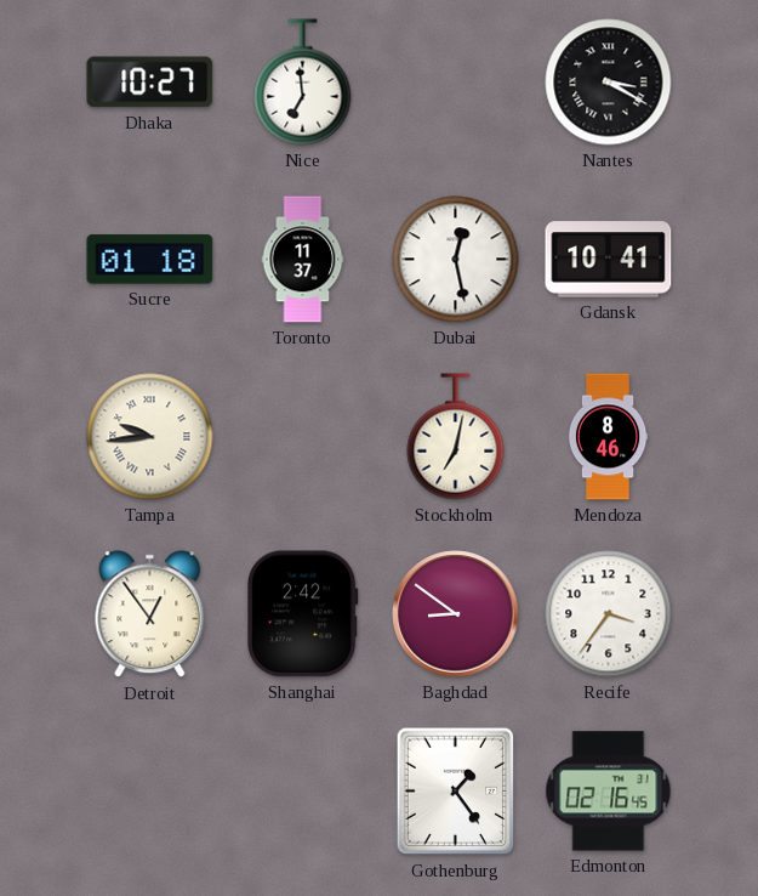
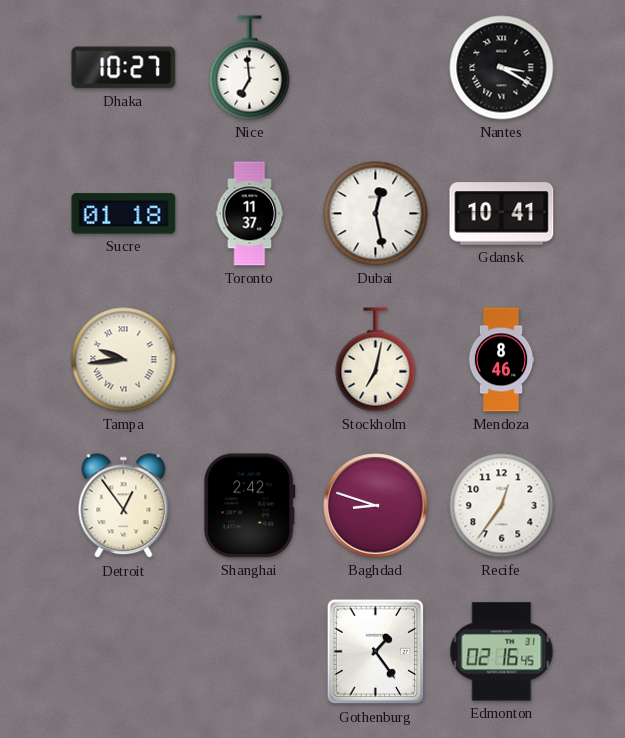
Baghdad: 8:51 -> 8:48 (376, 506)
Recife: 3:36 -> 12:36 (502, 506)
